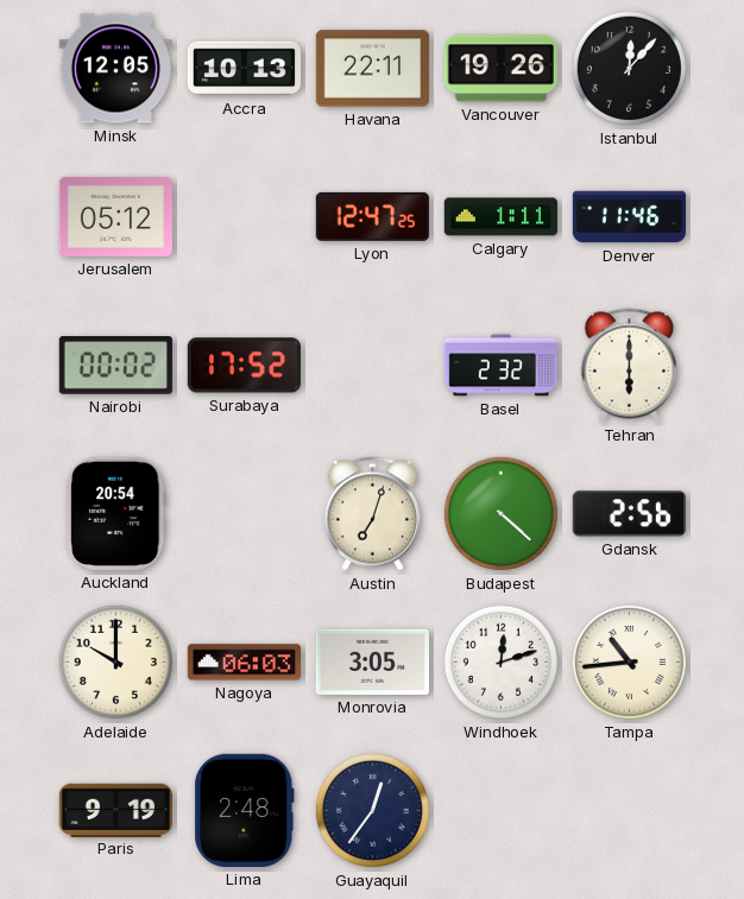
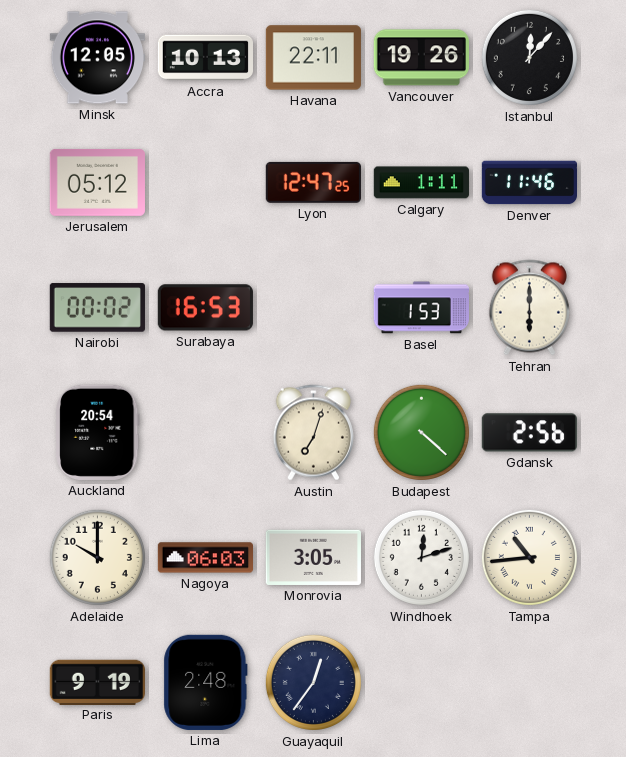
Surabaya: 17:52 -> 16:53 (205, 308)
Basel: 2:32 -> 1:53 (421, 308)
